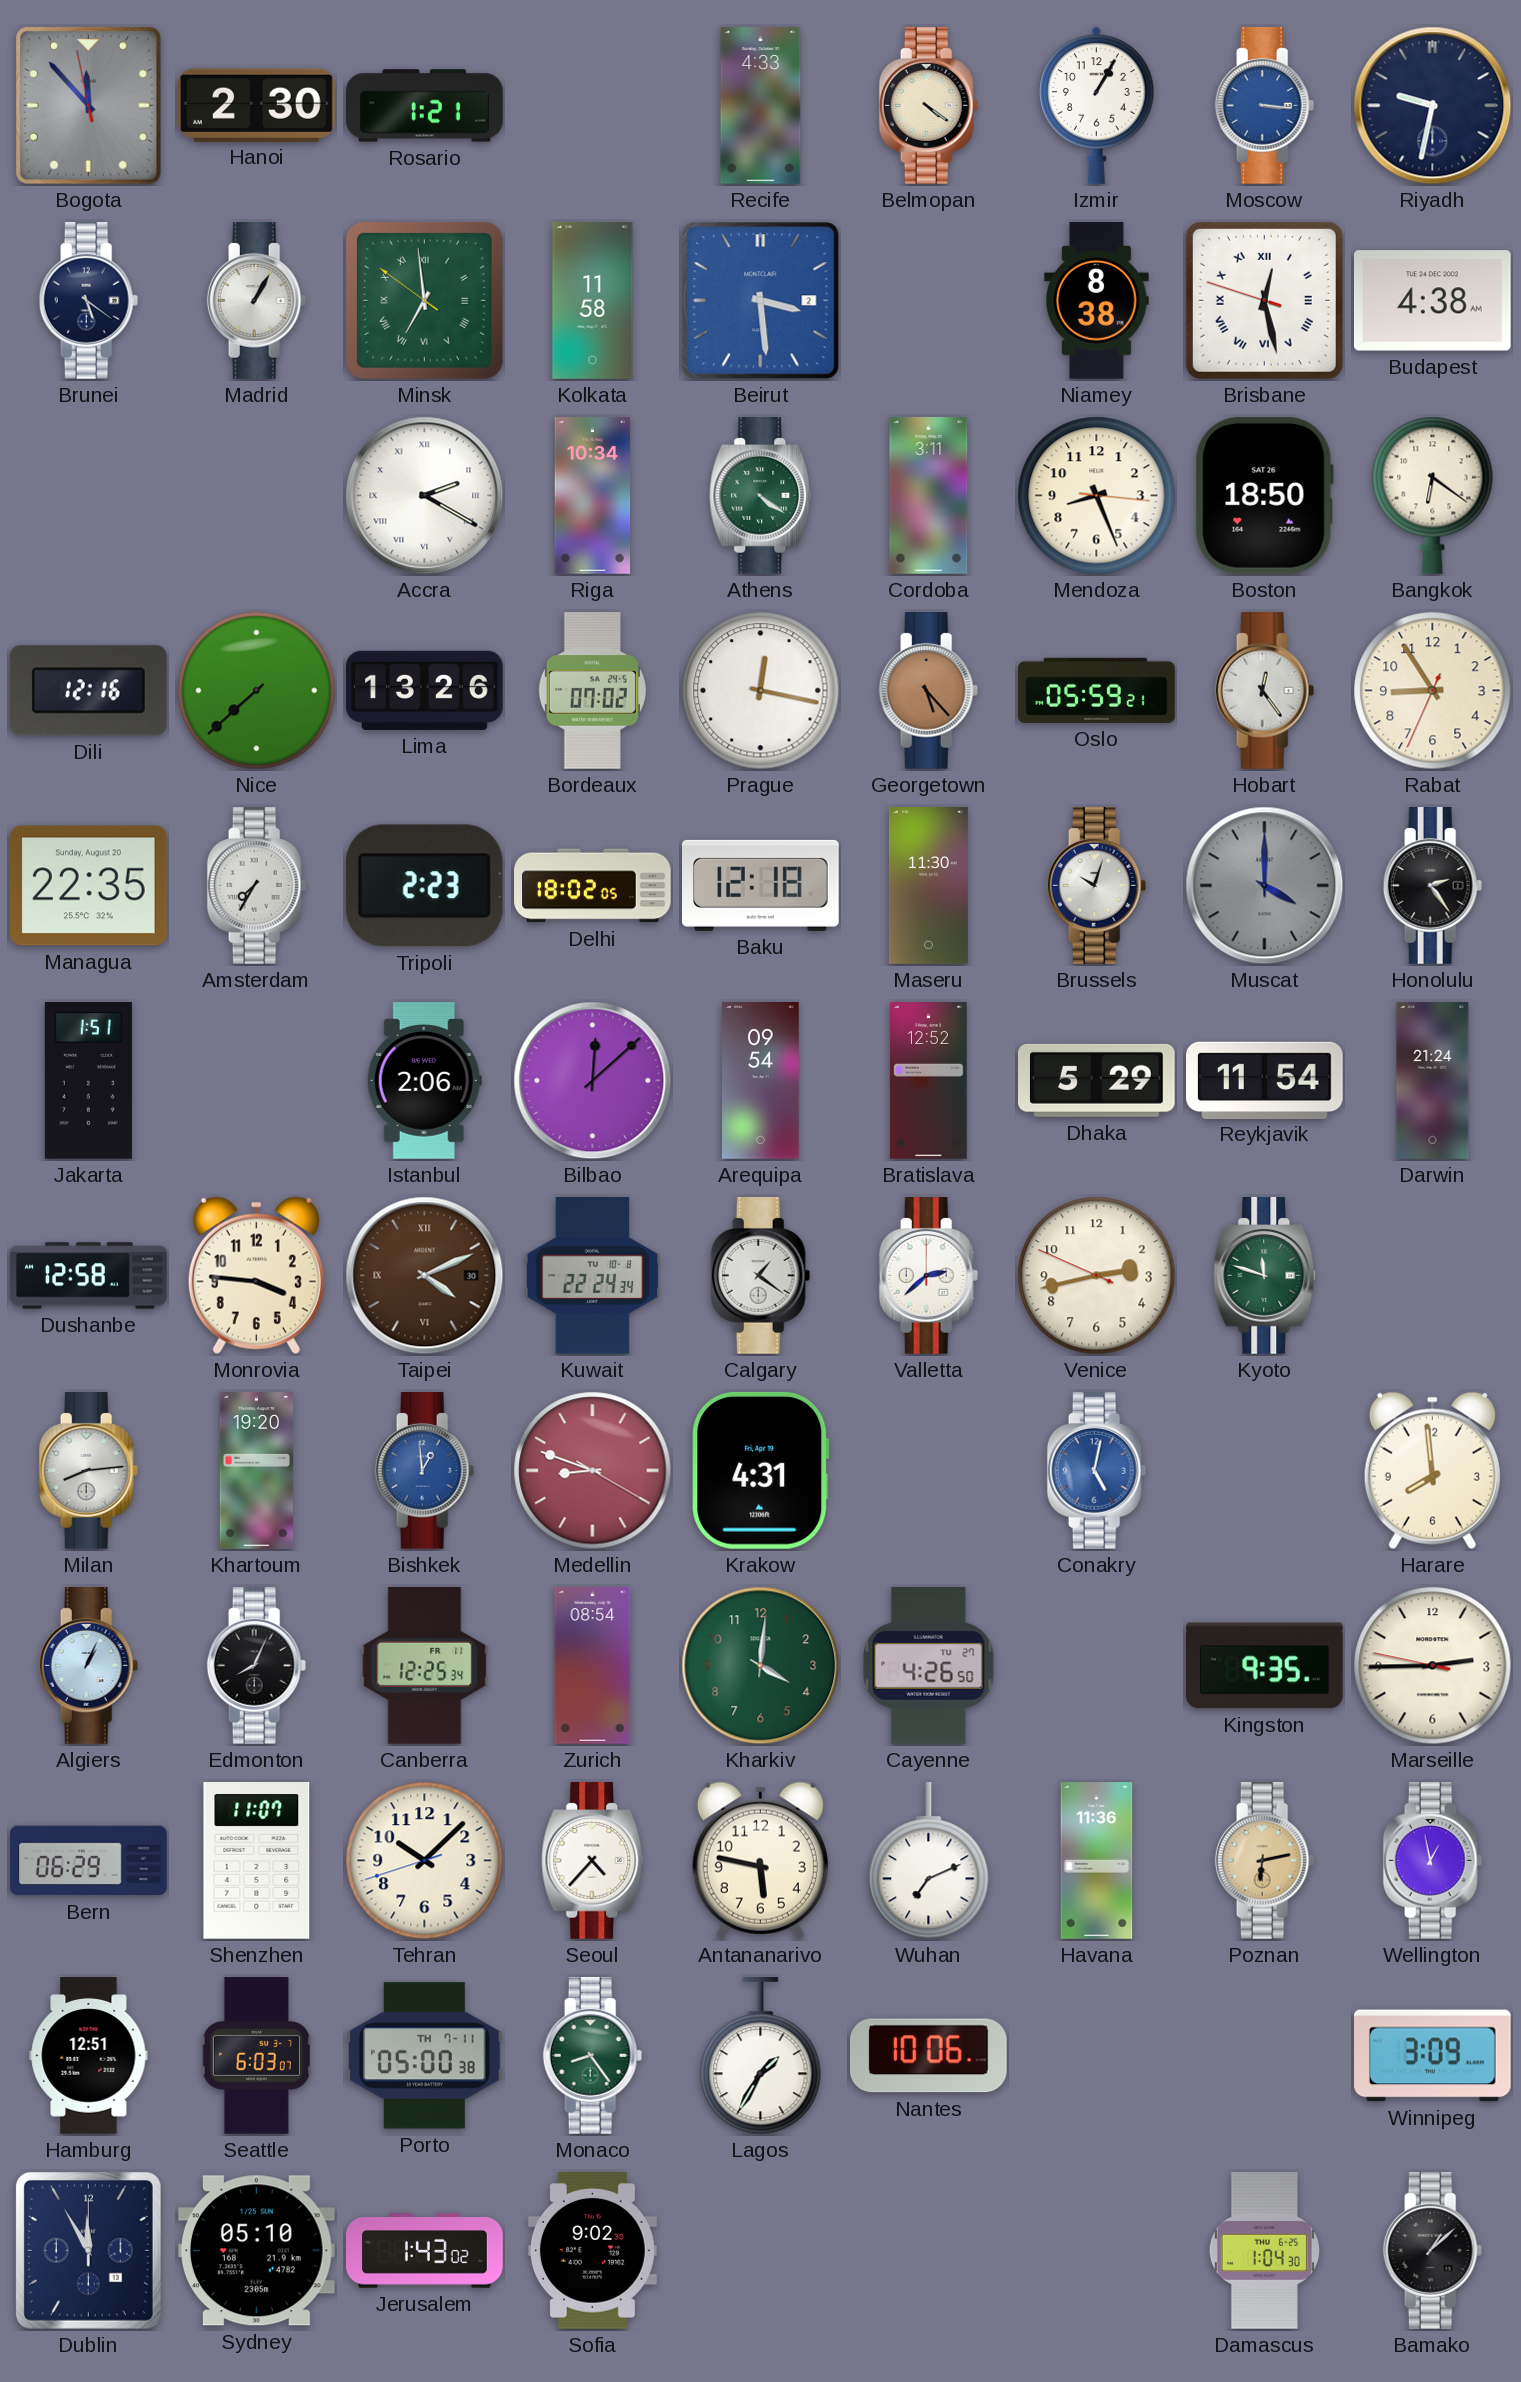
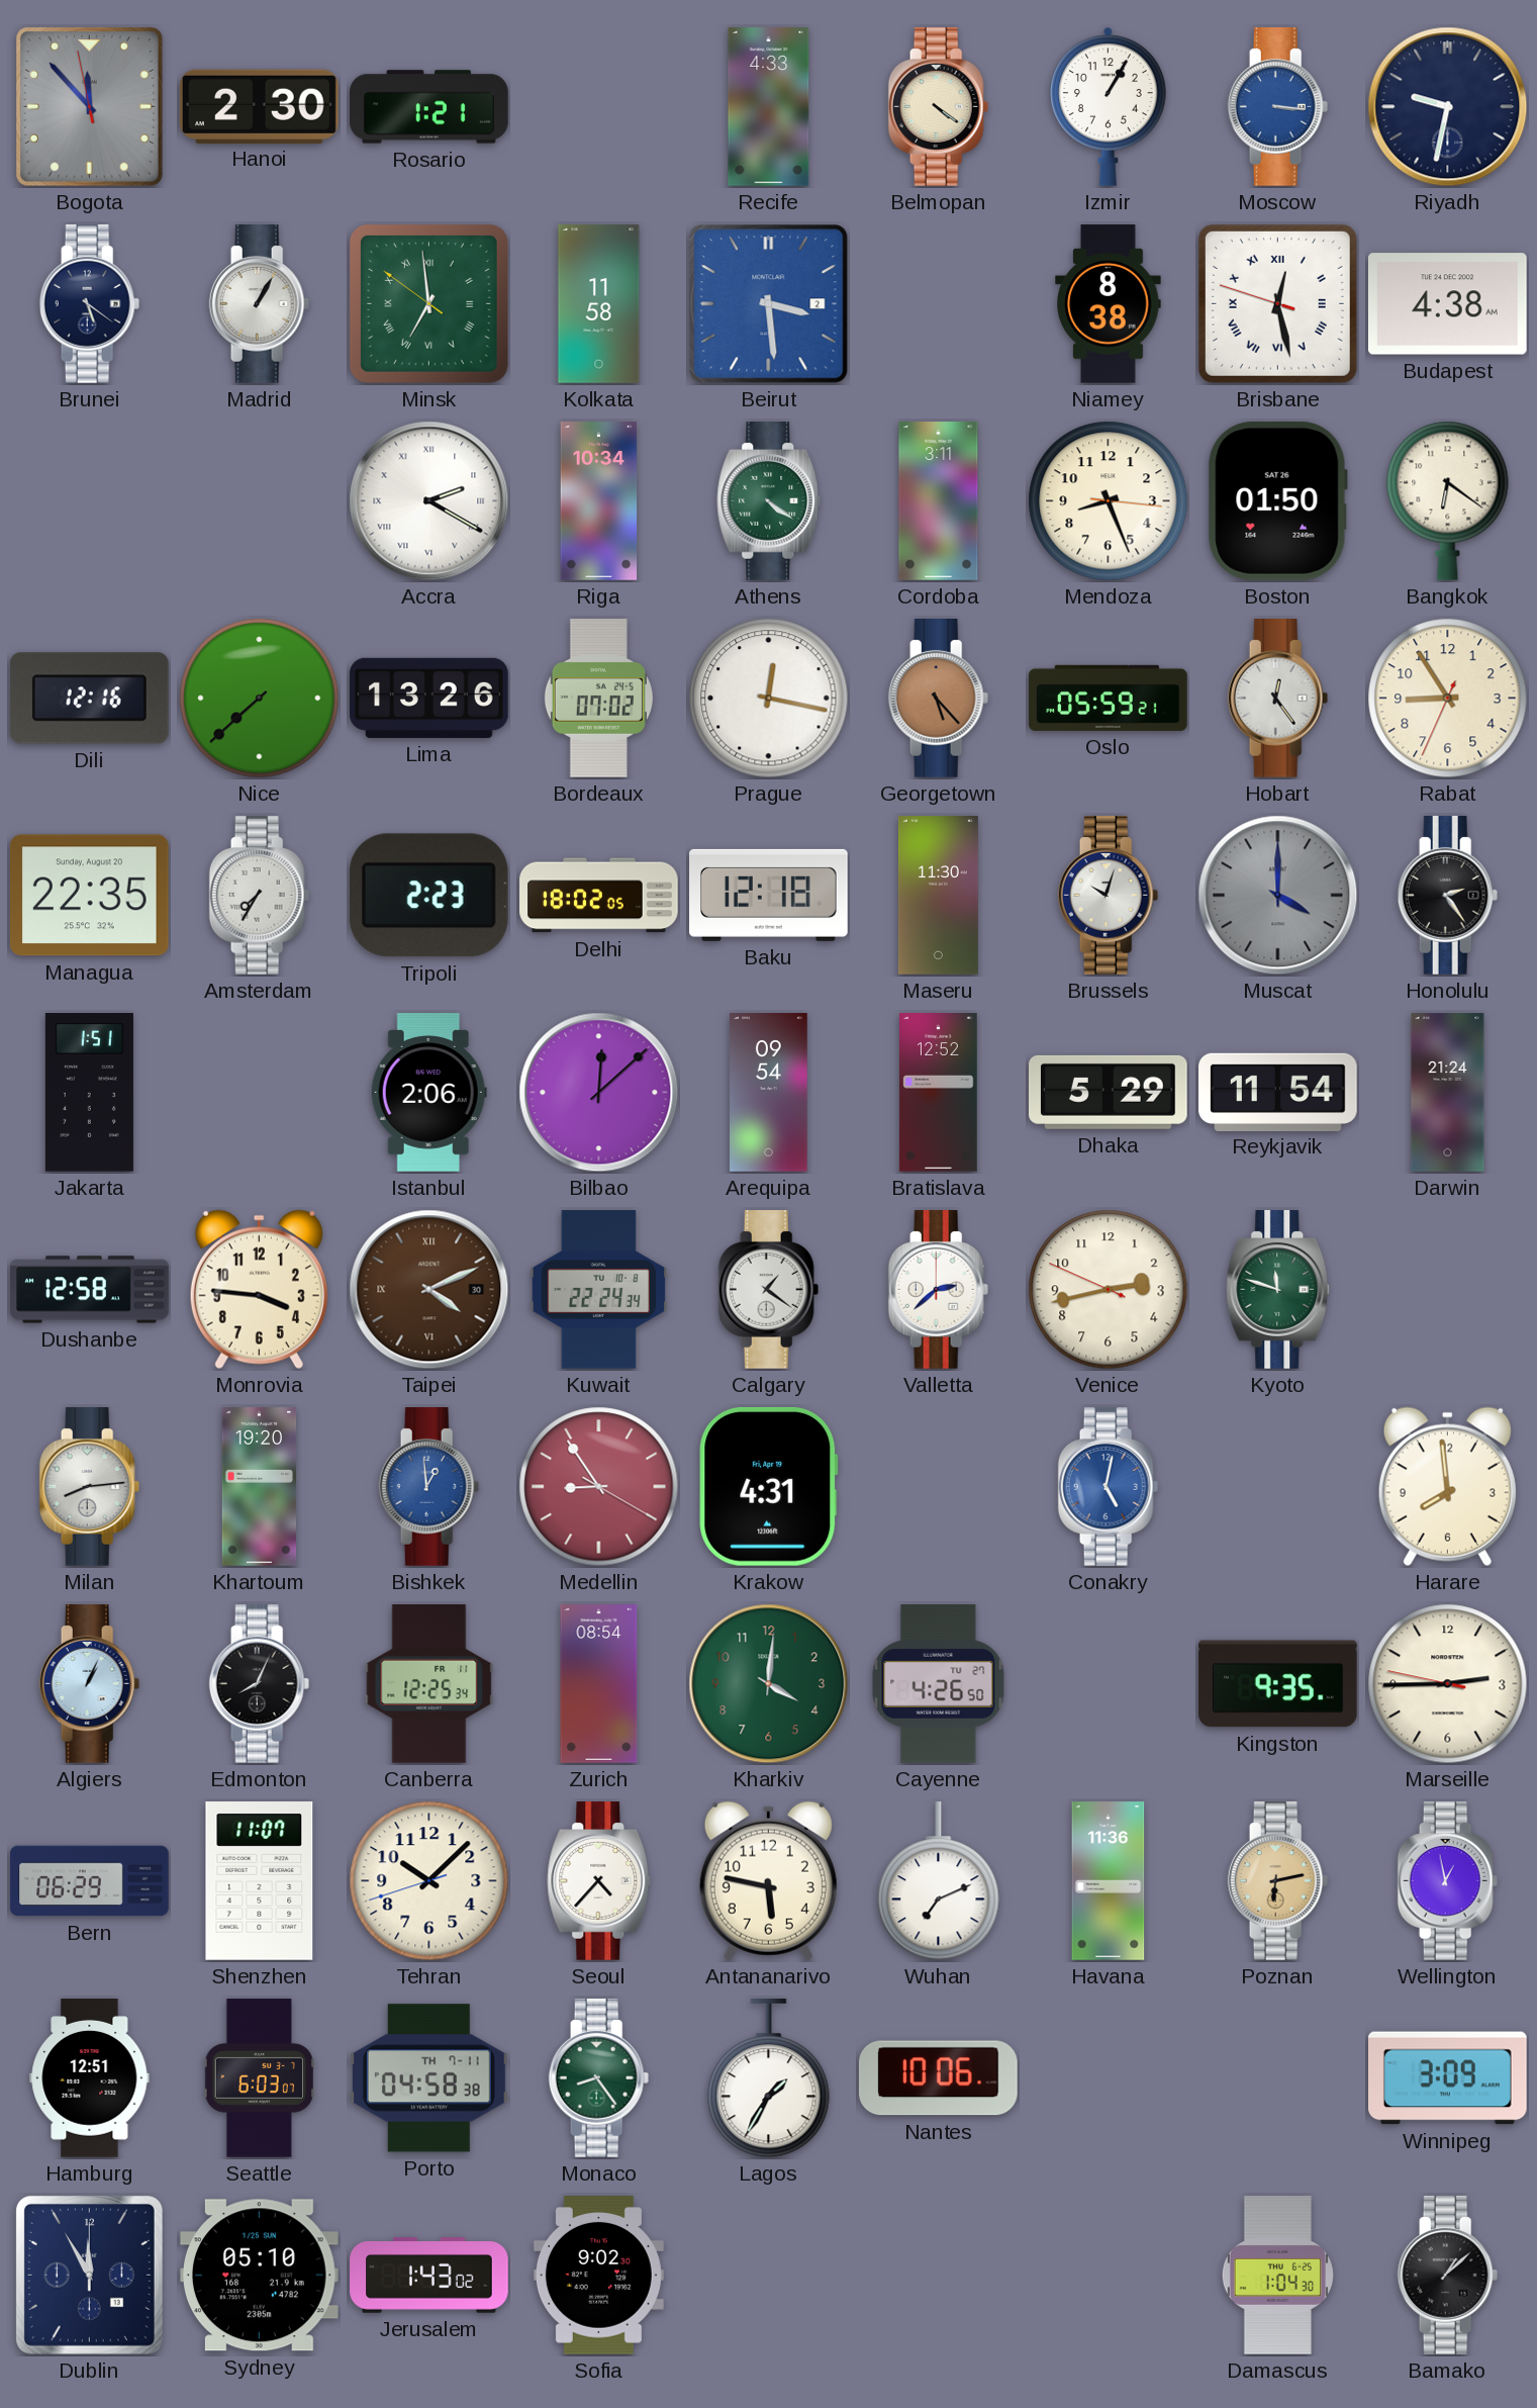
Boston: 18:50 -> 01:50 (1277, 500)
Medellin: 8:48 -> 8:54 (599, 1487)
Porto: 05:00 -> 04:58 (429, 2078)
